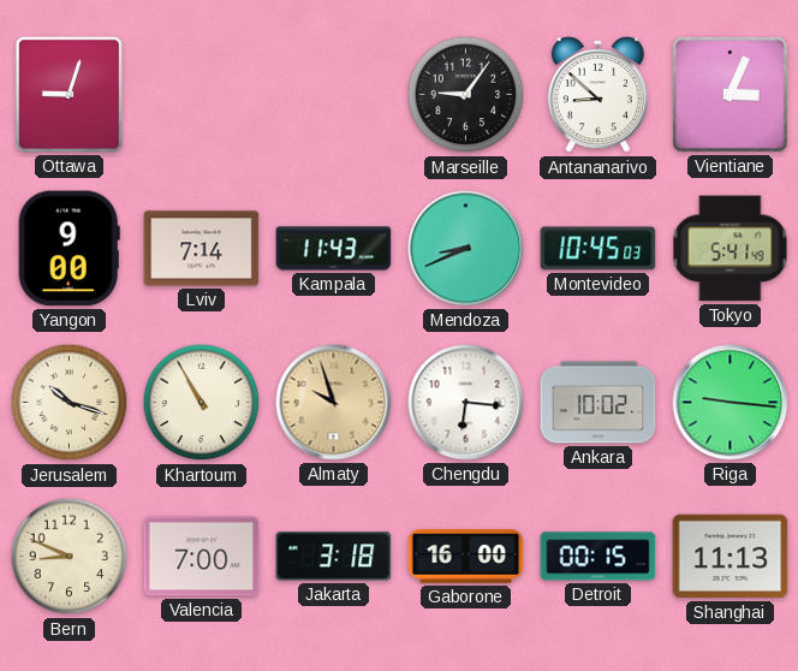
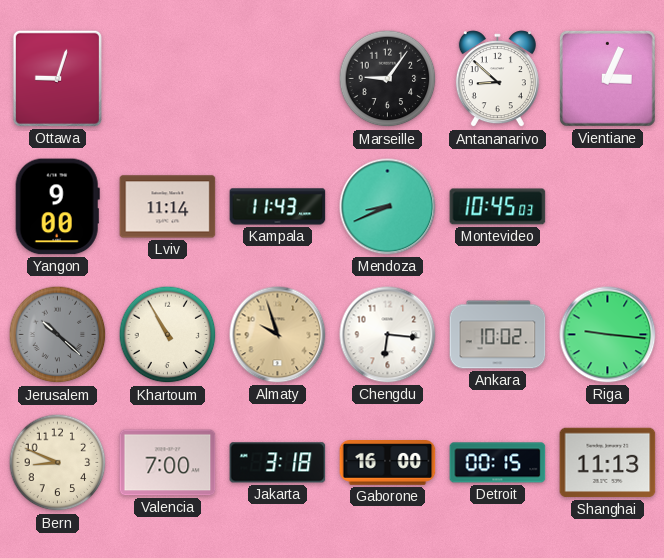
Lviv: 7:14 -> 11:14 (168, 207)
Tokyo: 5:41 -> none (731, 249)
Jerusalem: 10:18 -> 10:22 (58, 335)
Jerusalem dial: cream -> grey (58, 335)
